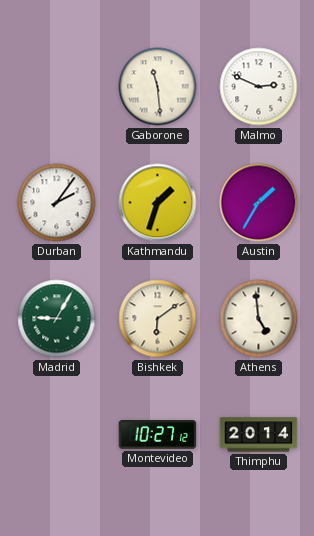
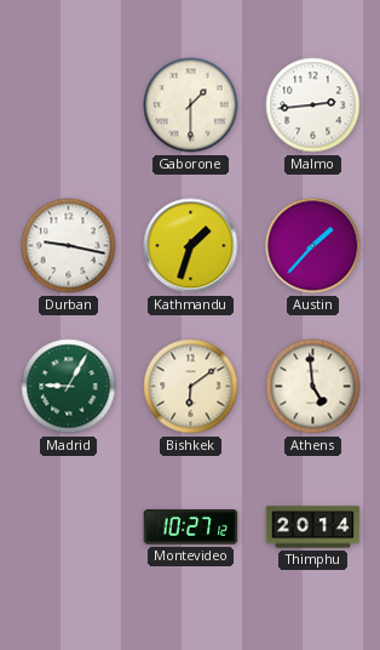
Gaborone: 11:29 -> 1:30 (191, 106)
Malmo: 2:49 -> 2:44 (313, 106)
Durban: 2:06 -> 9:17 (69, 246)
Austin: 1:35 -> 1:37 (313, 246)
